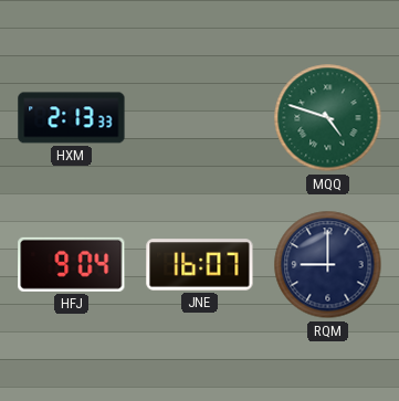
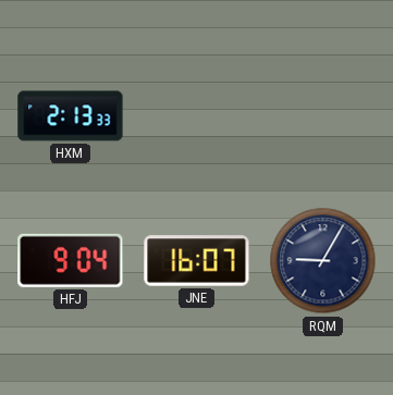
MQQ: 4:48 -> none (328, 118)
RQM: 9:00 -> 9:05 (323, 261)
